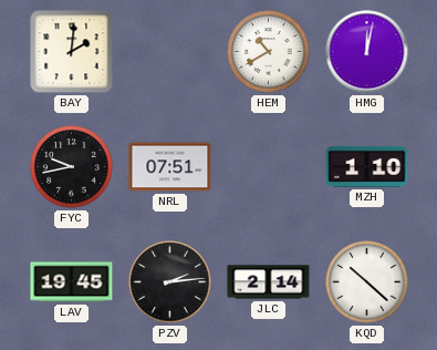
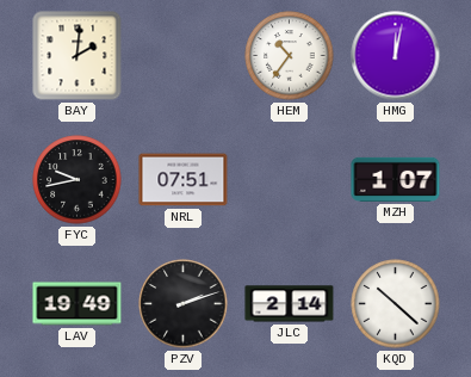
HEM: 10:40 -> 10:36 (290, 56)
MZH: 1:10 -> 1:07 (396, 179)
LAV: 19:45 -> 19:49 (78, 304)
PZV: 2:14 -> 2:12 (184, 304)
